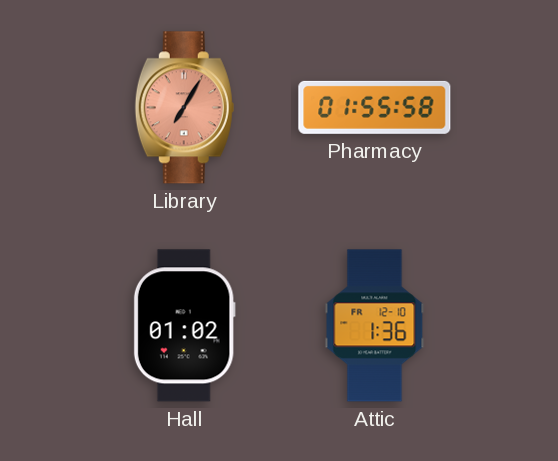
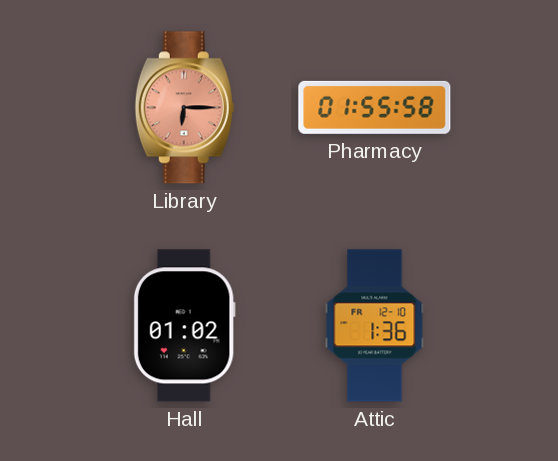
Library: 7:05 -> 6:15 (184, 108)
